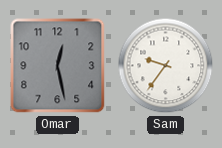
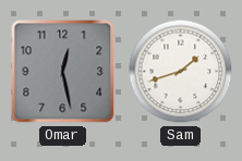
Sam: 9:36 -> 1:42 (181, 72)
